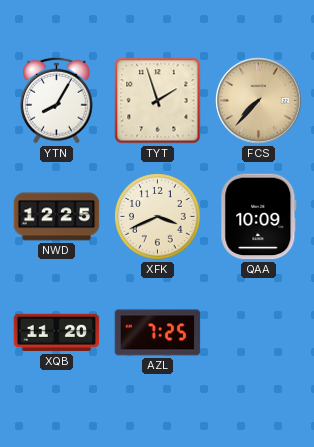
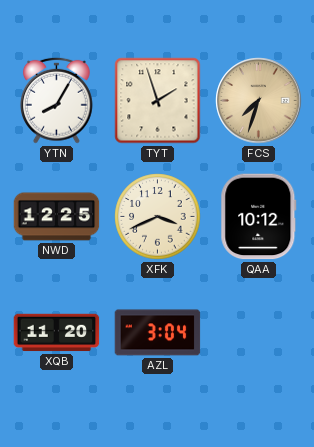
FCS: 7:37 -> 7:33 (259, 101)
QAA: 10:09 -> 10:12 (259, 217)
AZL: 7:25 -> 3:04 (158, 333)
